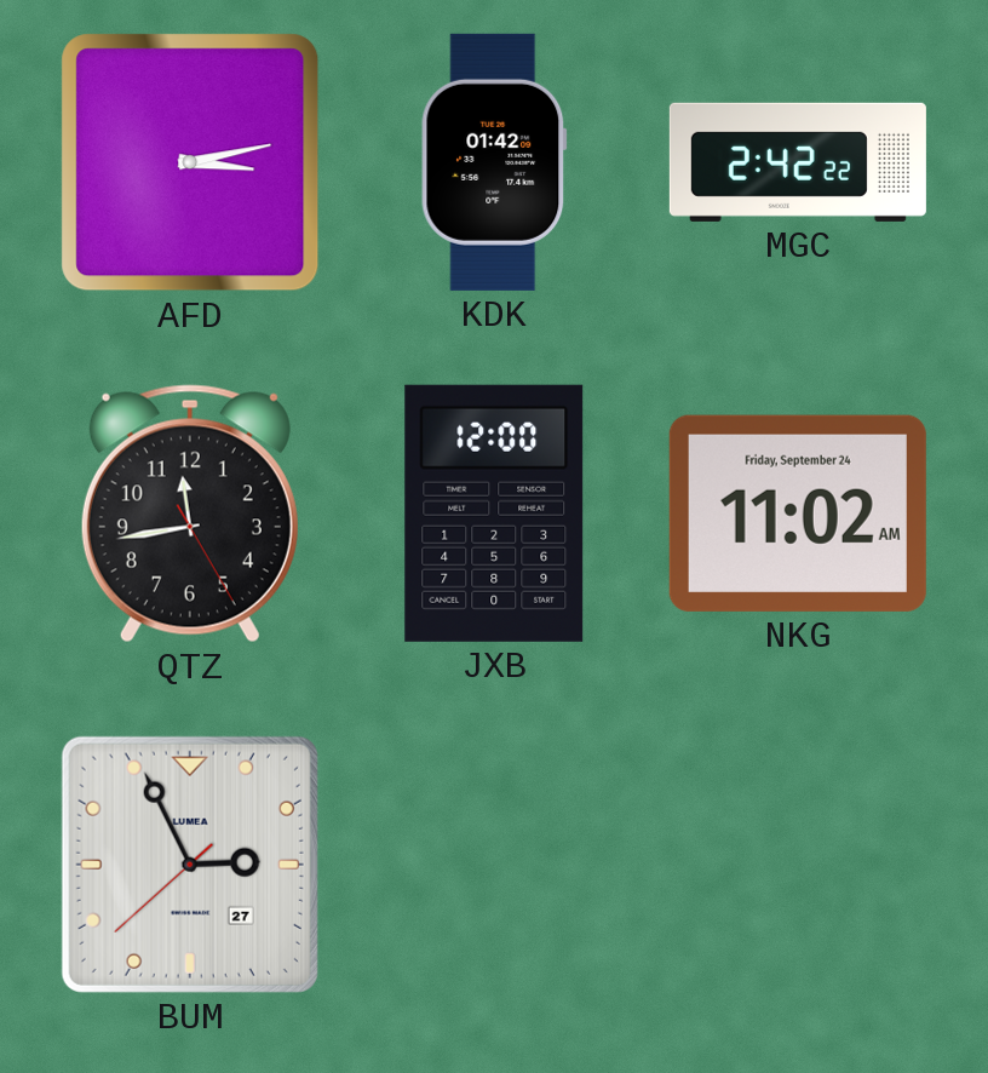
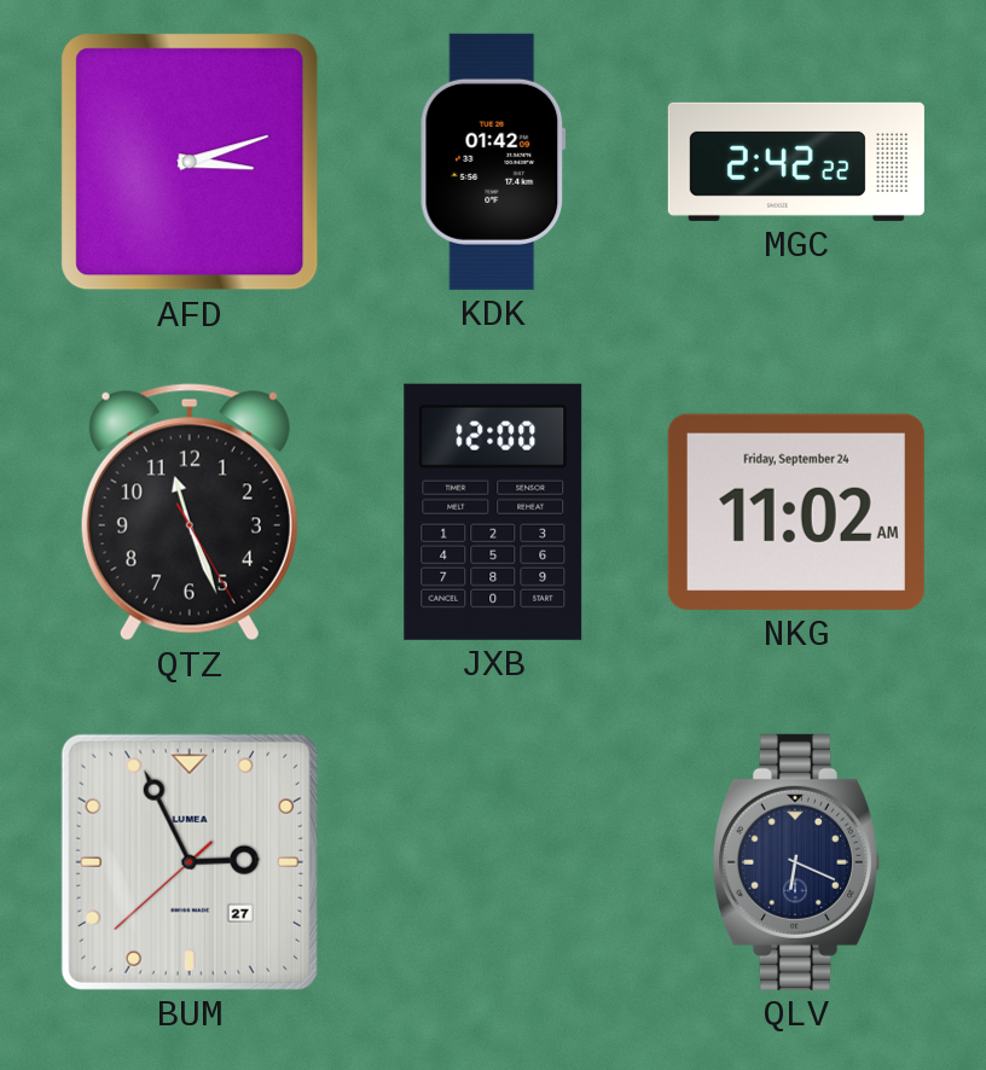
AFD: 3:13 -> 3:12 (190, 162)
QTZ: 11:43 -> 11:26 (190, 512)
QLV: none -> 6:19 (795, 862)
